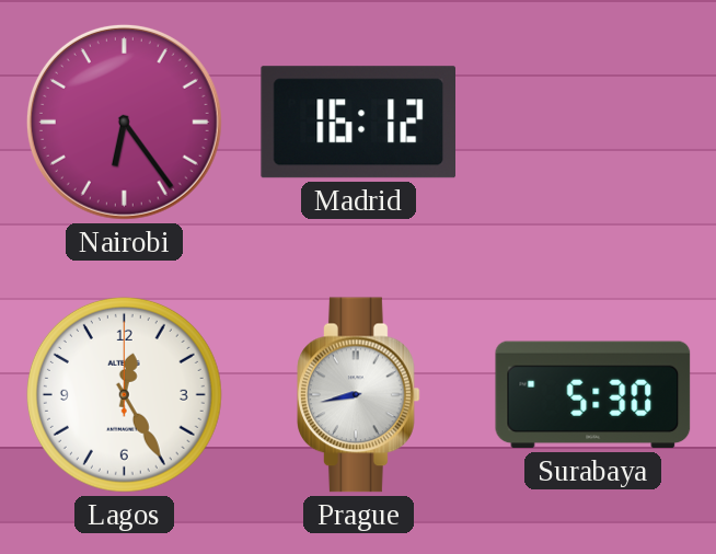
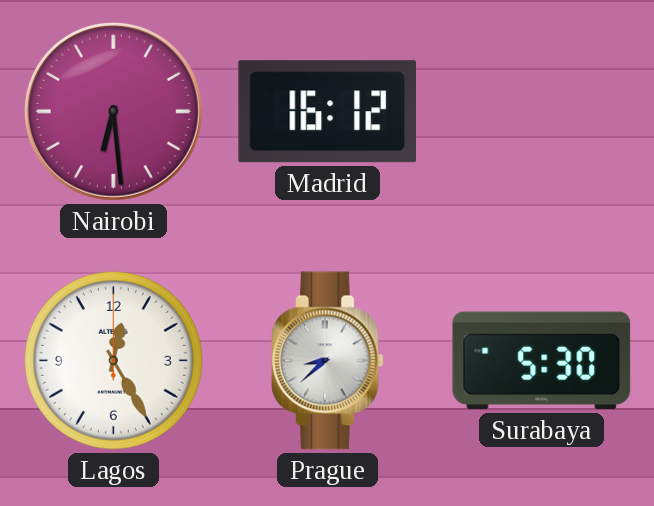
Nairobi: 6:24 -> 6:29 (113, 111)
Prague: 8:43 -> 8:38 (328, 361)
